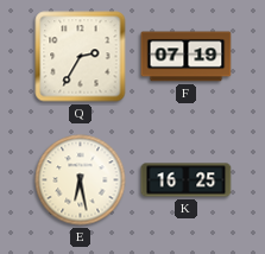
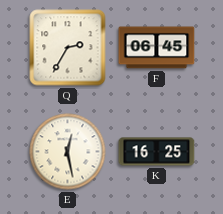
F: 07:19 -> 06:45 (157, 48)
E: 6:28 -> 12:28 (68, 152)
